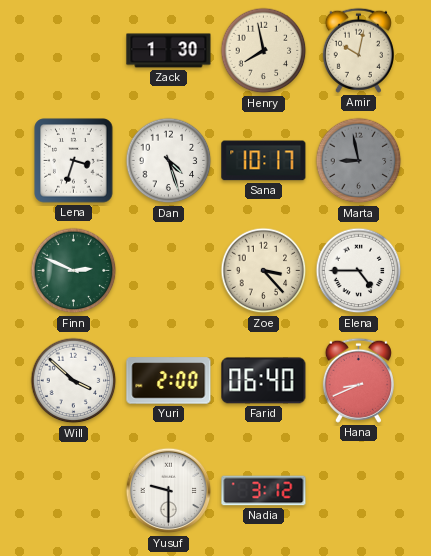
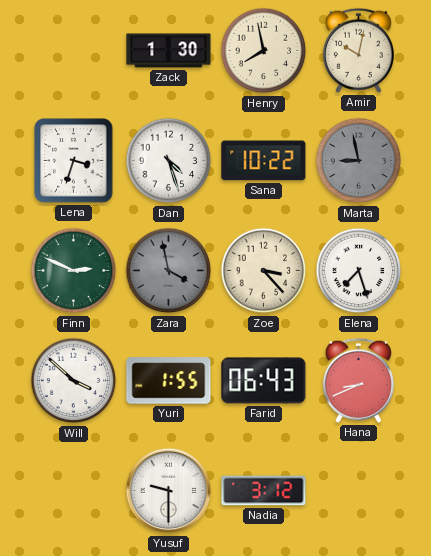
Sana: 10:17 -> 10:22 (264, 161)
Zara: none -> 3:58 (169, 271)
Elena: 4:45 -> 7:27 (359, 271)
Yuri: 2:00 -> 1:55 (169, 381)
Farid: 06:40 -> 06:43 (264, 381)
